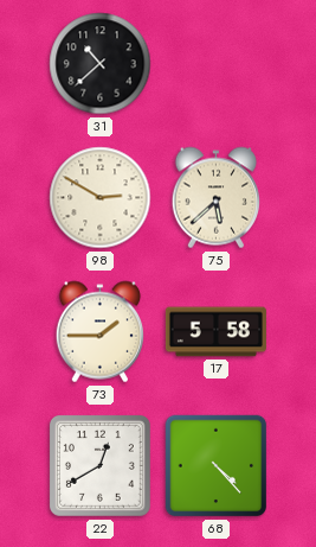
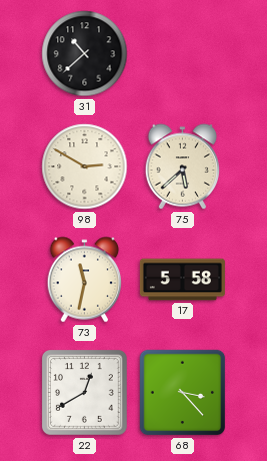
73: 1:45 -> 11:32 (84, 280)
68: 4:23 -> 3:23 (183, 393)
